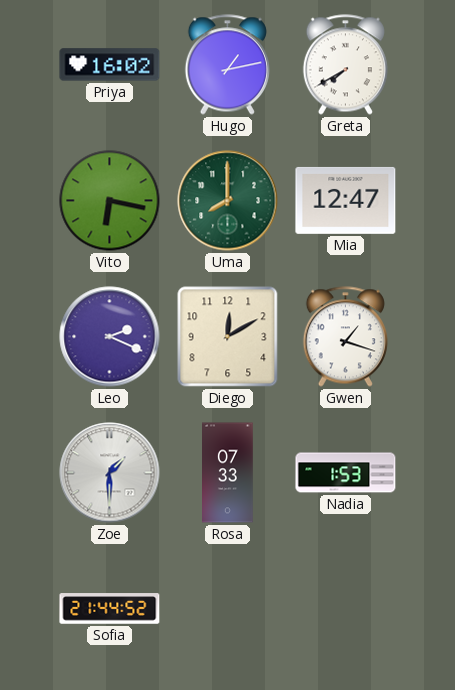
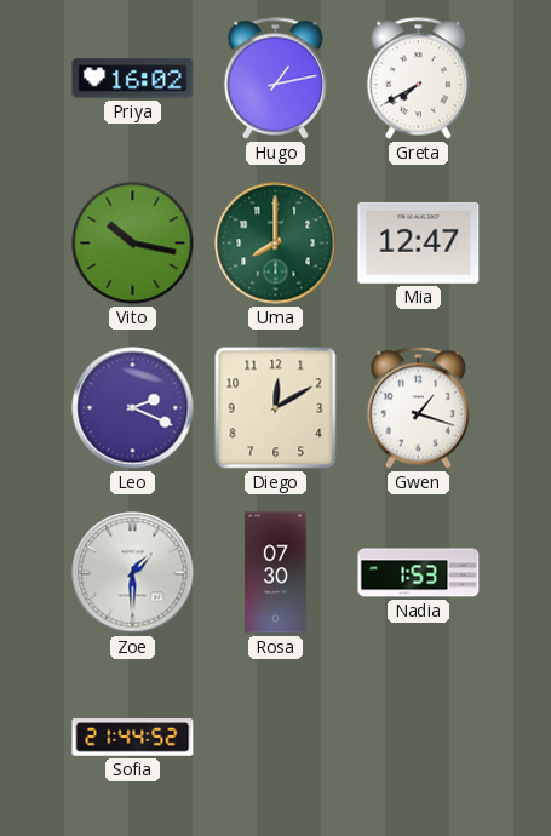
Vito: 6:17 -> 10:17 (133, 244)
Rosa: 07:33 -> 07:30 (276, 573)
